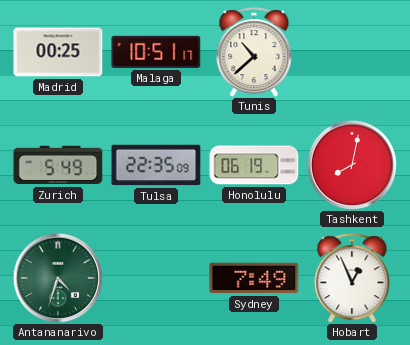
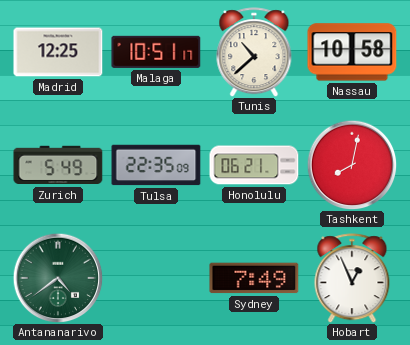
Madrid: 00:25 -> 12:25 (58, 52)
Nassau: none -> 10:58 (352, 52)
Honolulu: 06:19 -> 06:21 (254, 165)
Antananarivo: 4:33 -> 4:39 (58, 278)
